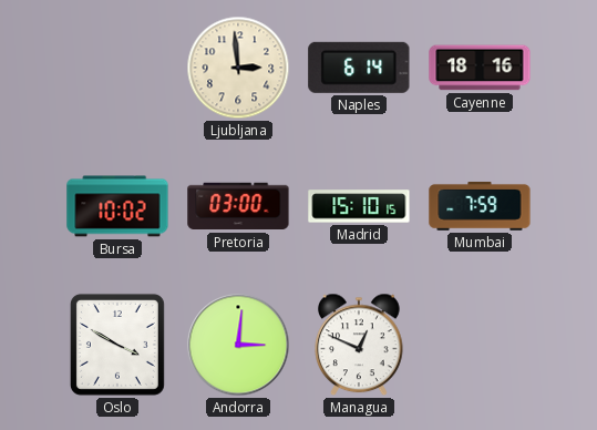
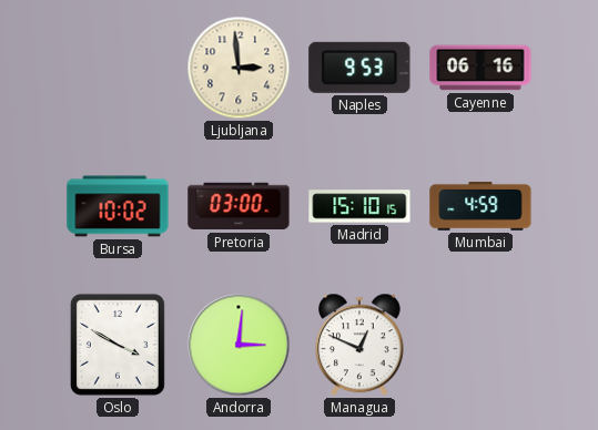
Naples: 6:14 -> 9:53 (359, 68)
Cayenne: 18:16 -> 06:16 (480, 68)
Mumbai: 7:59 -> 4:59 (480, 206)
